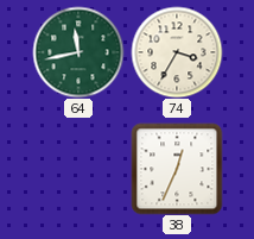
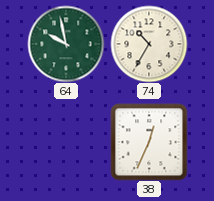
64: 11:43 -> 9:58 (66, 44)
74: 3:35 -> 10:35 (149, 44)
